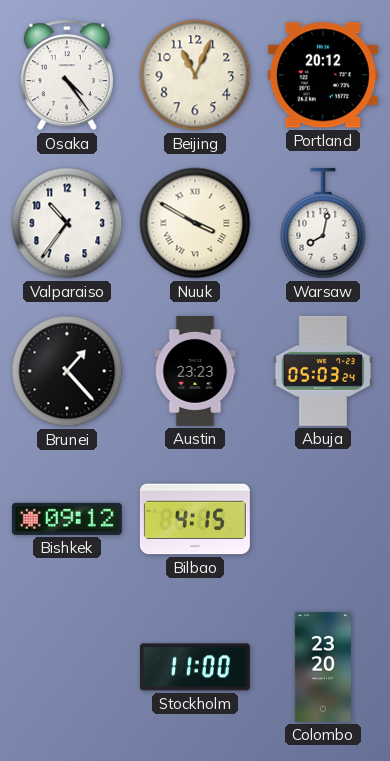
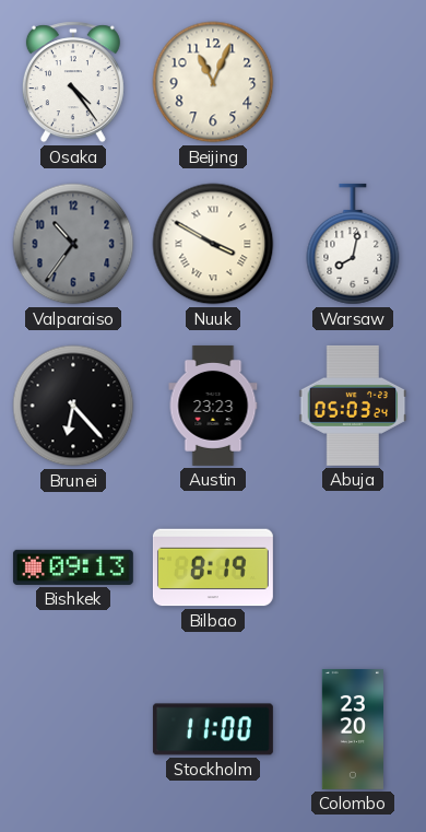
Portland: 20:12 -> none (323, 75)
Valparaiso dial: white -> grey (73, 244)
Brunei: 1:23 -> 6:23 (73, 406)
Bishkek: 09:12 -> 09:13 (73, 567)
Bilbao: 4:15 -> 8:19 (213, 567)
